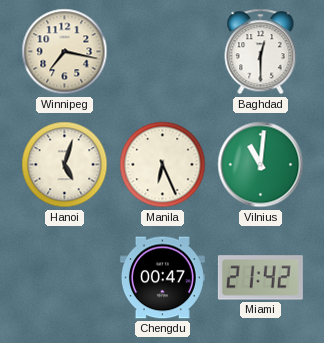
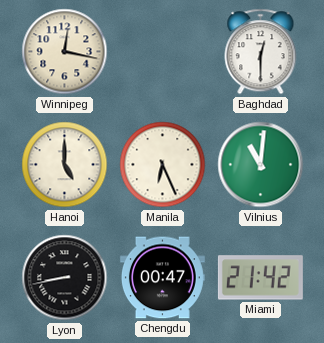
Winnipeg: 7:17 -> 12:17 (65, 52)
Hanoi: 5:03 -> 5:00 (65, 165)
Lyon: none -> 8:43 (65, 278)
